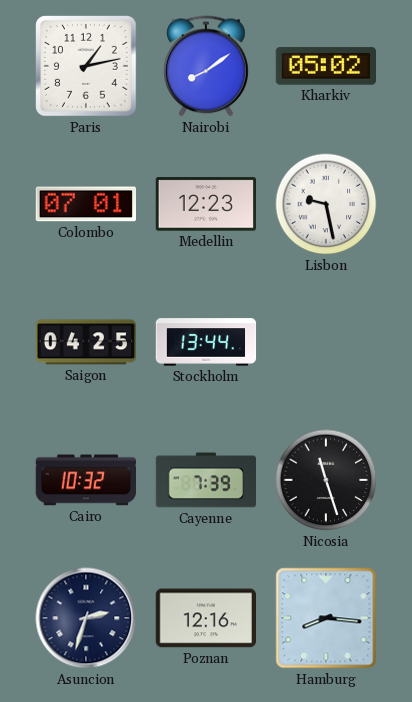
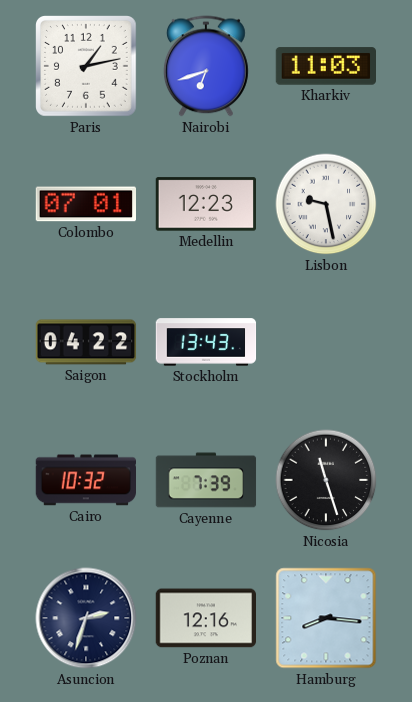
Nairobi: 8:09 -> 6:42 (206, 66)
Kharkiv: 05:02 -> 11:03 (325, 66)
Saigon: 04:25 -> 04:22 (86, 342)
Stockholm: 13:44 -> 13:43 (206, 342)
